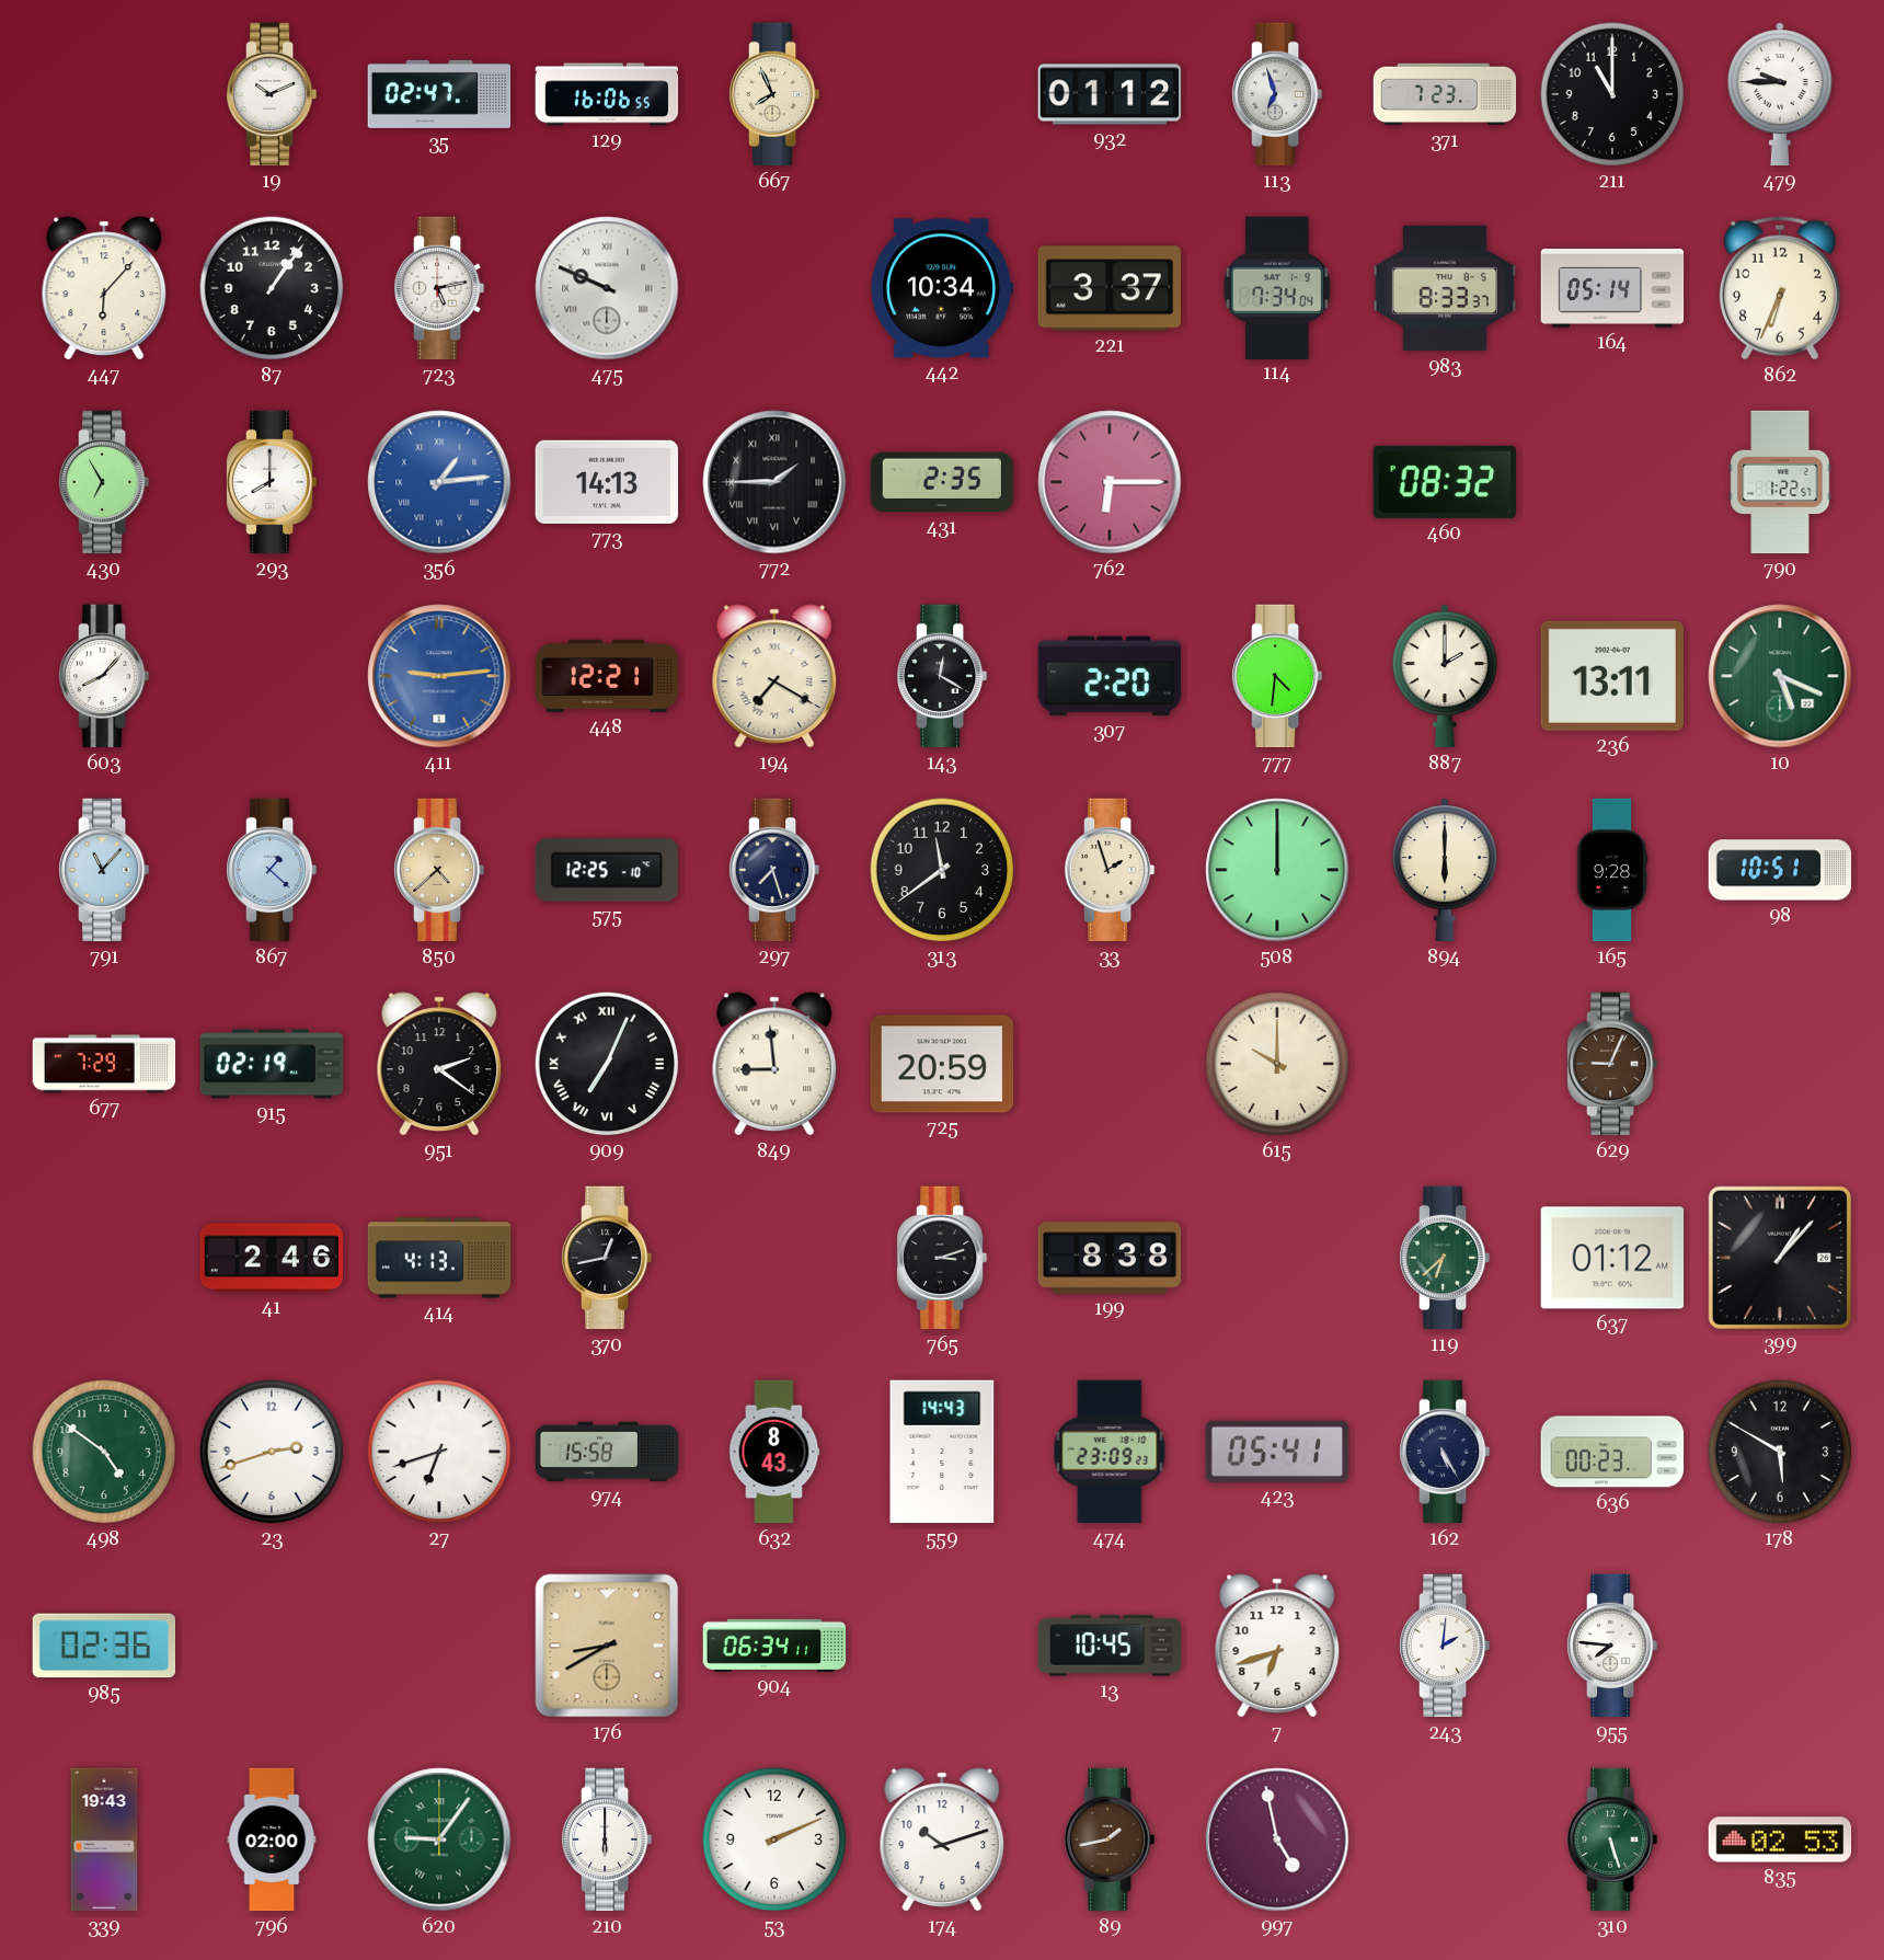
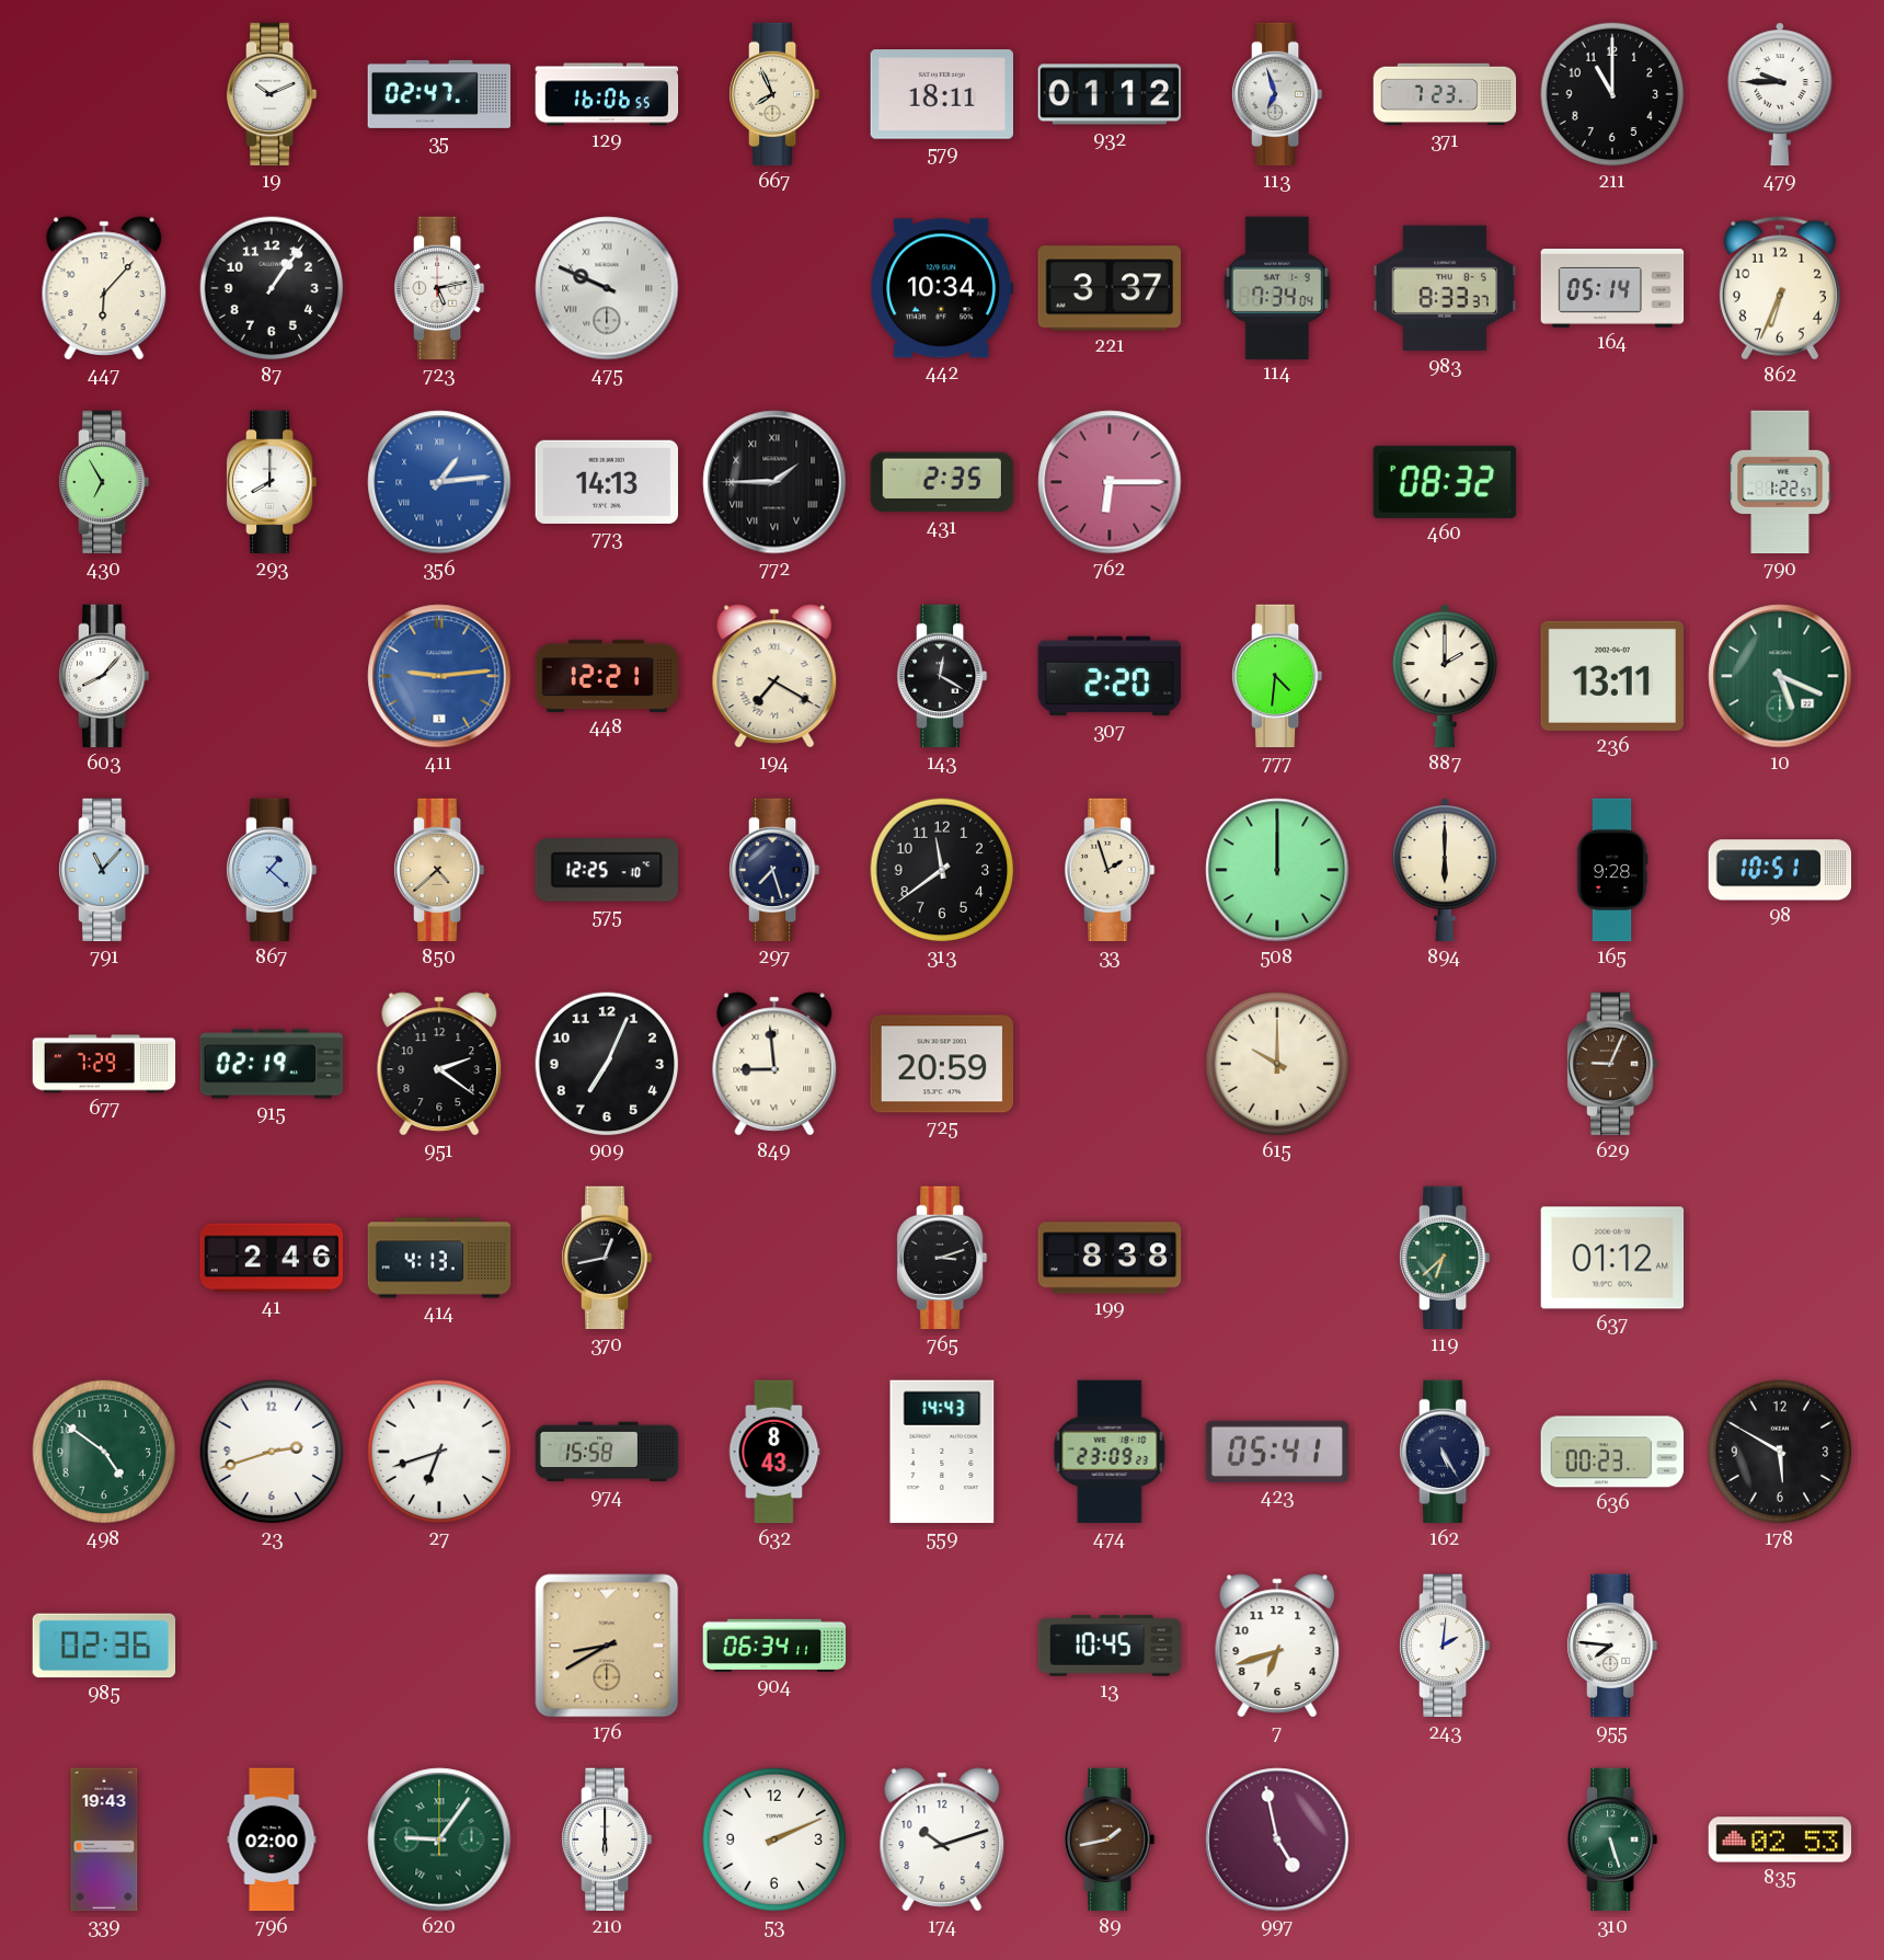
579: none -> 18:11 (942, 94)
909 numerals: Roman -> Arabic (607, 1064)
399: 1:07 -> none (1779, 1257)
